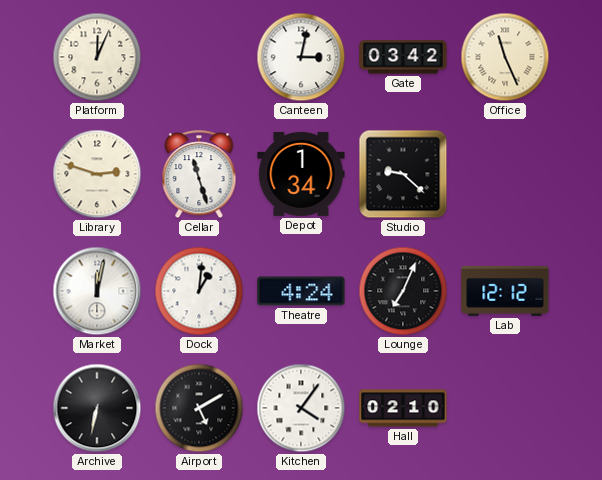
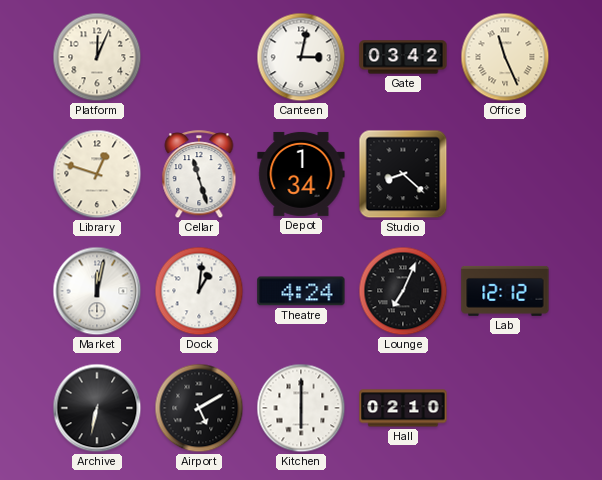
Library: 2:48 -> 12:48 (97, 174)
Studio: 9:22 -> 8:22 (403, 174)
Kitchen: 4:06 -> 6:00 (301, 408)
